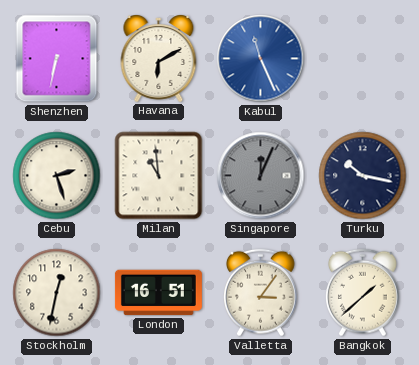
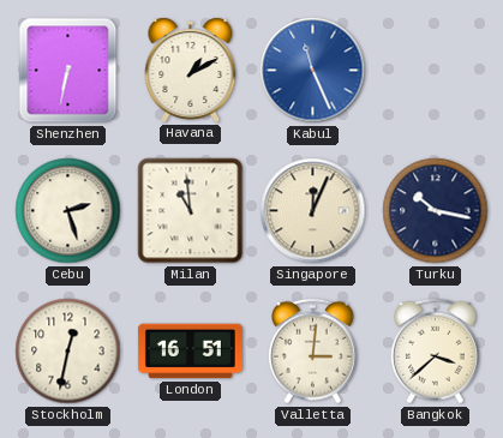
Havana: 6:10 -> 1:10 (191, 71)
Singapore dial: grey -> cream (313, 211)
Valletta: 3:06 -> 3:01 (313, 352)
Bangkok: 1:38 -> 3:38 (436, 352)
